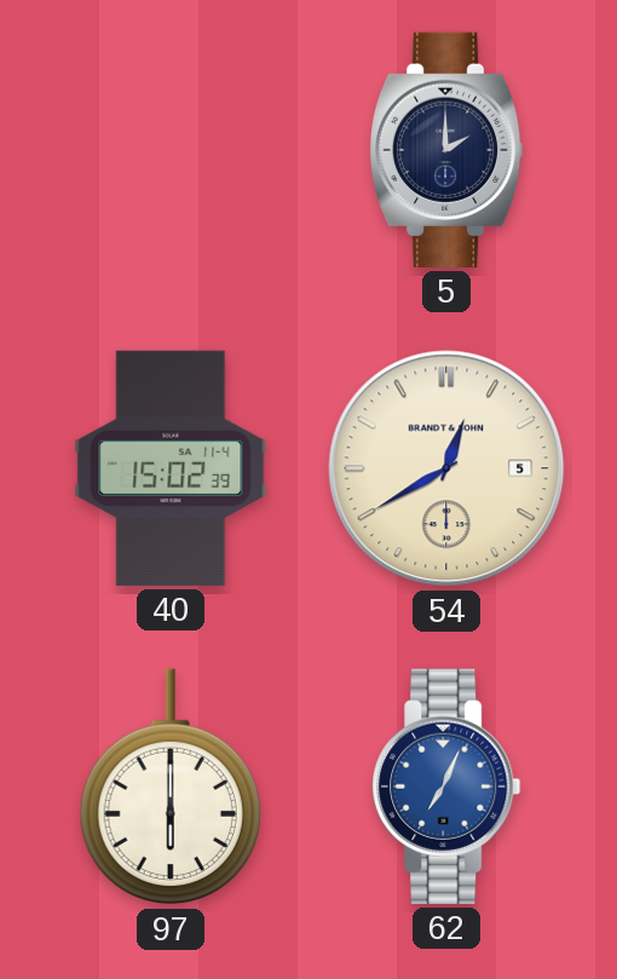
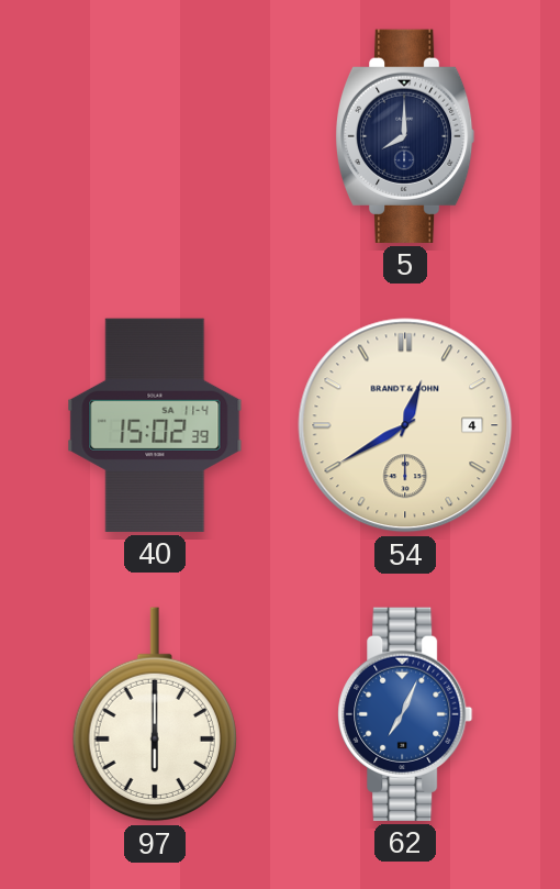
5: 2:00 -> 8:00 (405, 136)
54 date: 5 -> 4 (405, 425)
